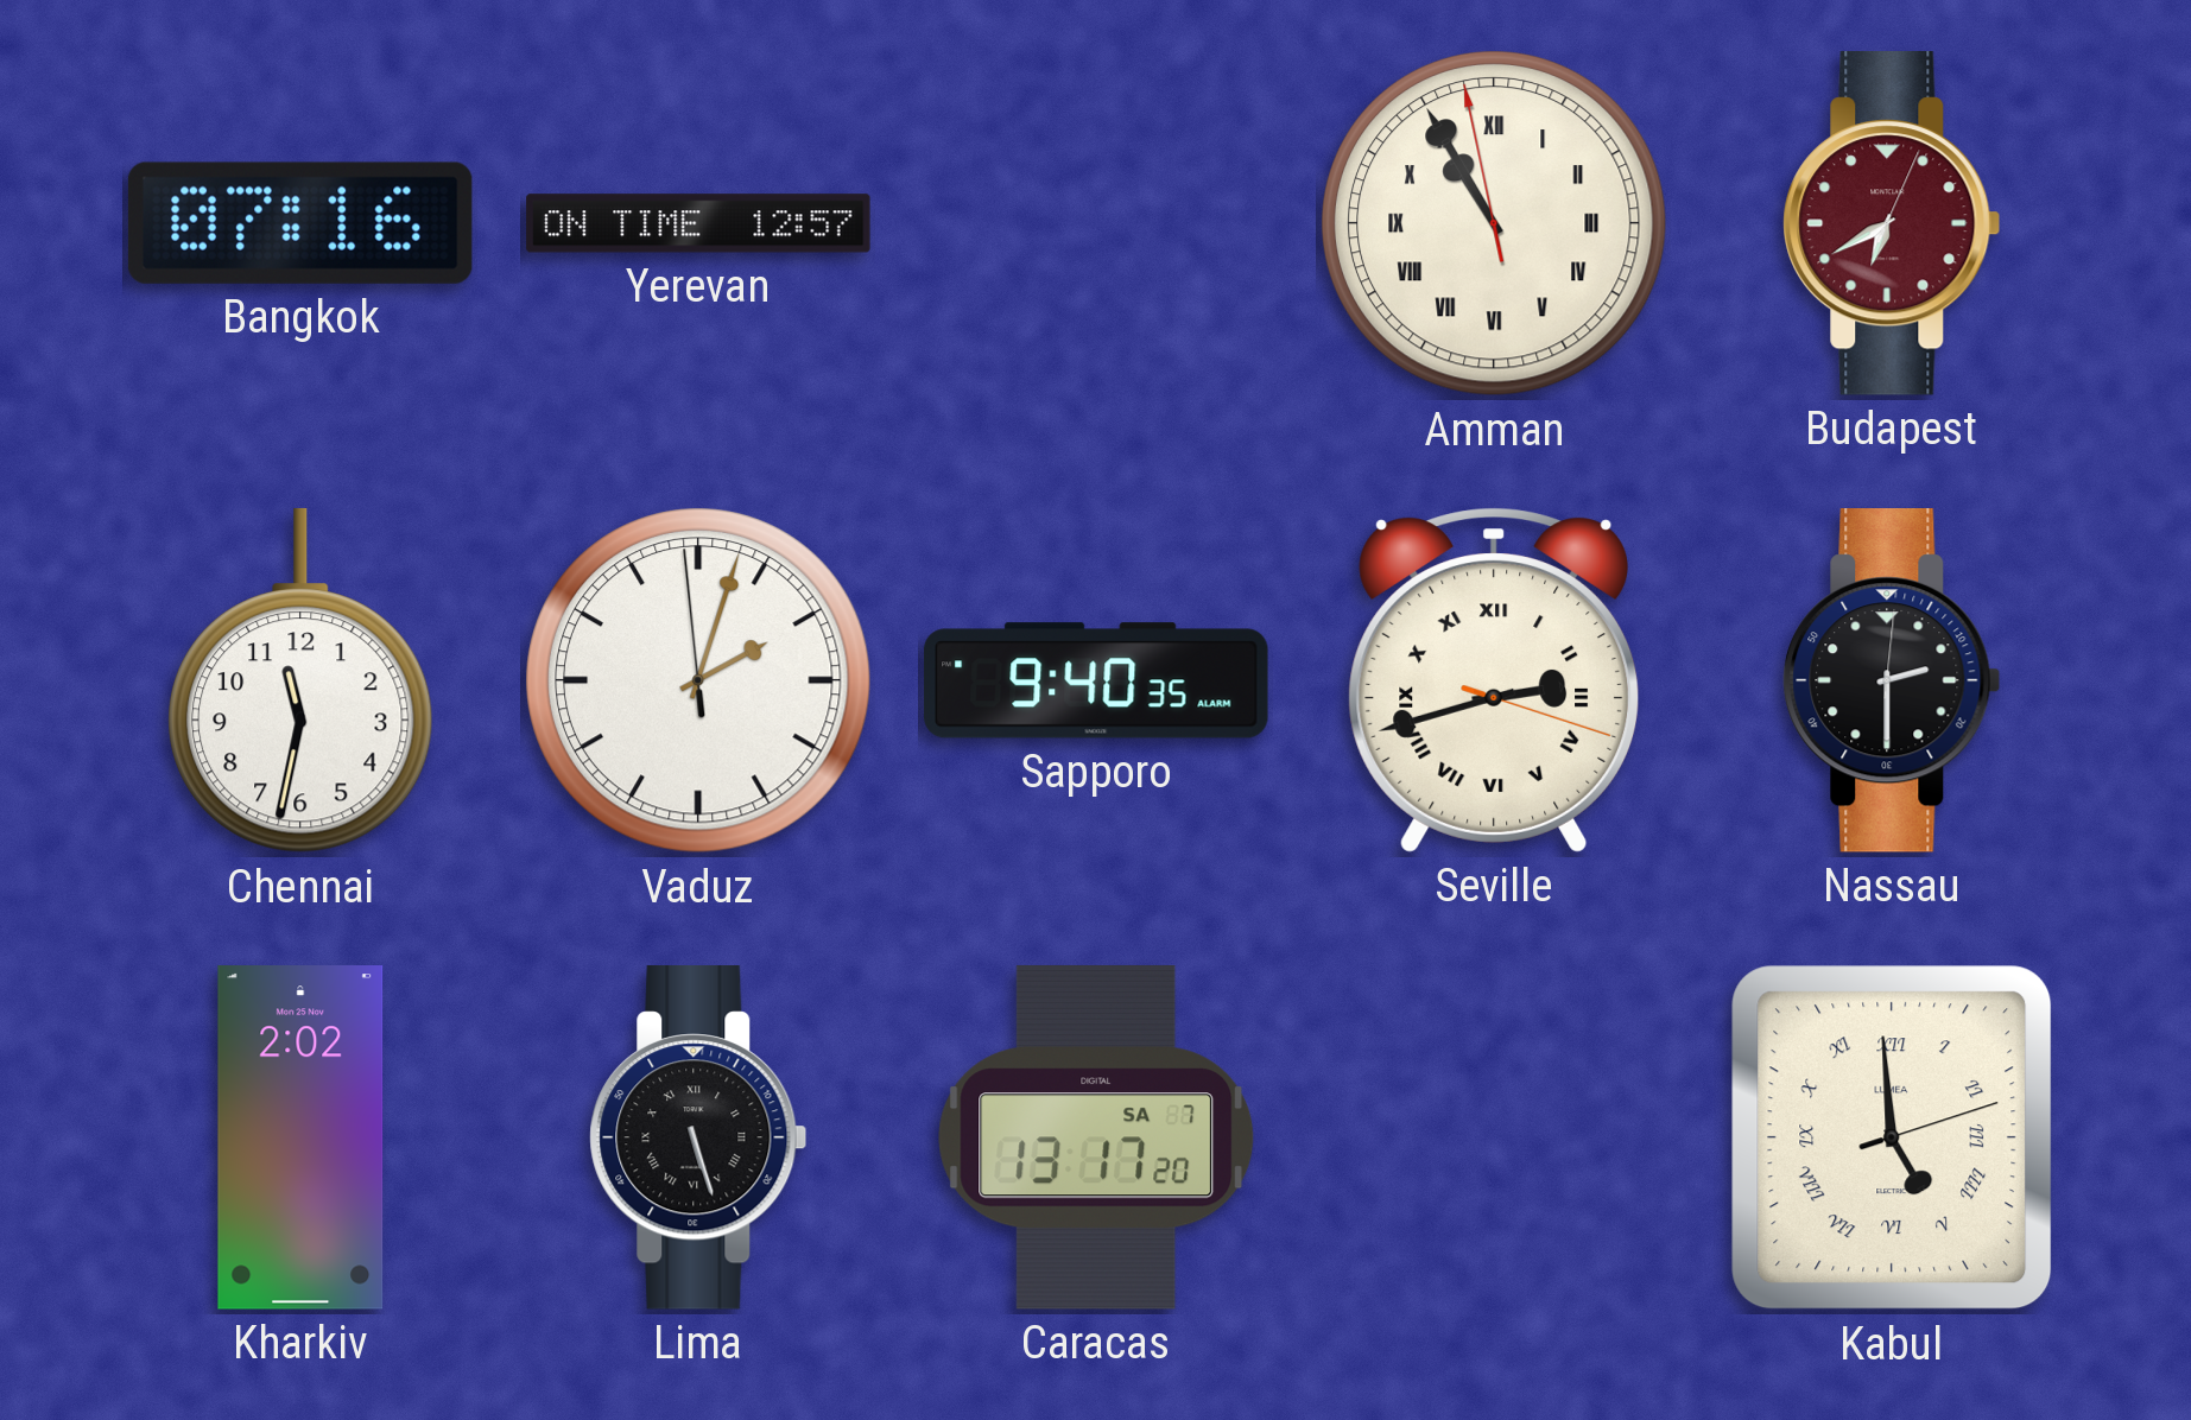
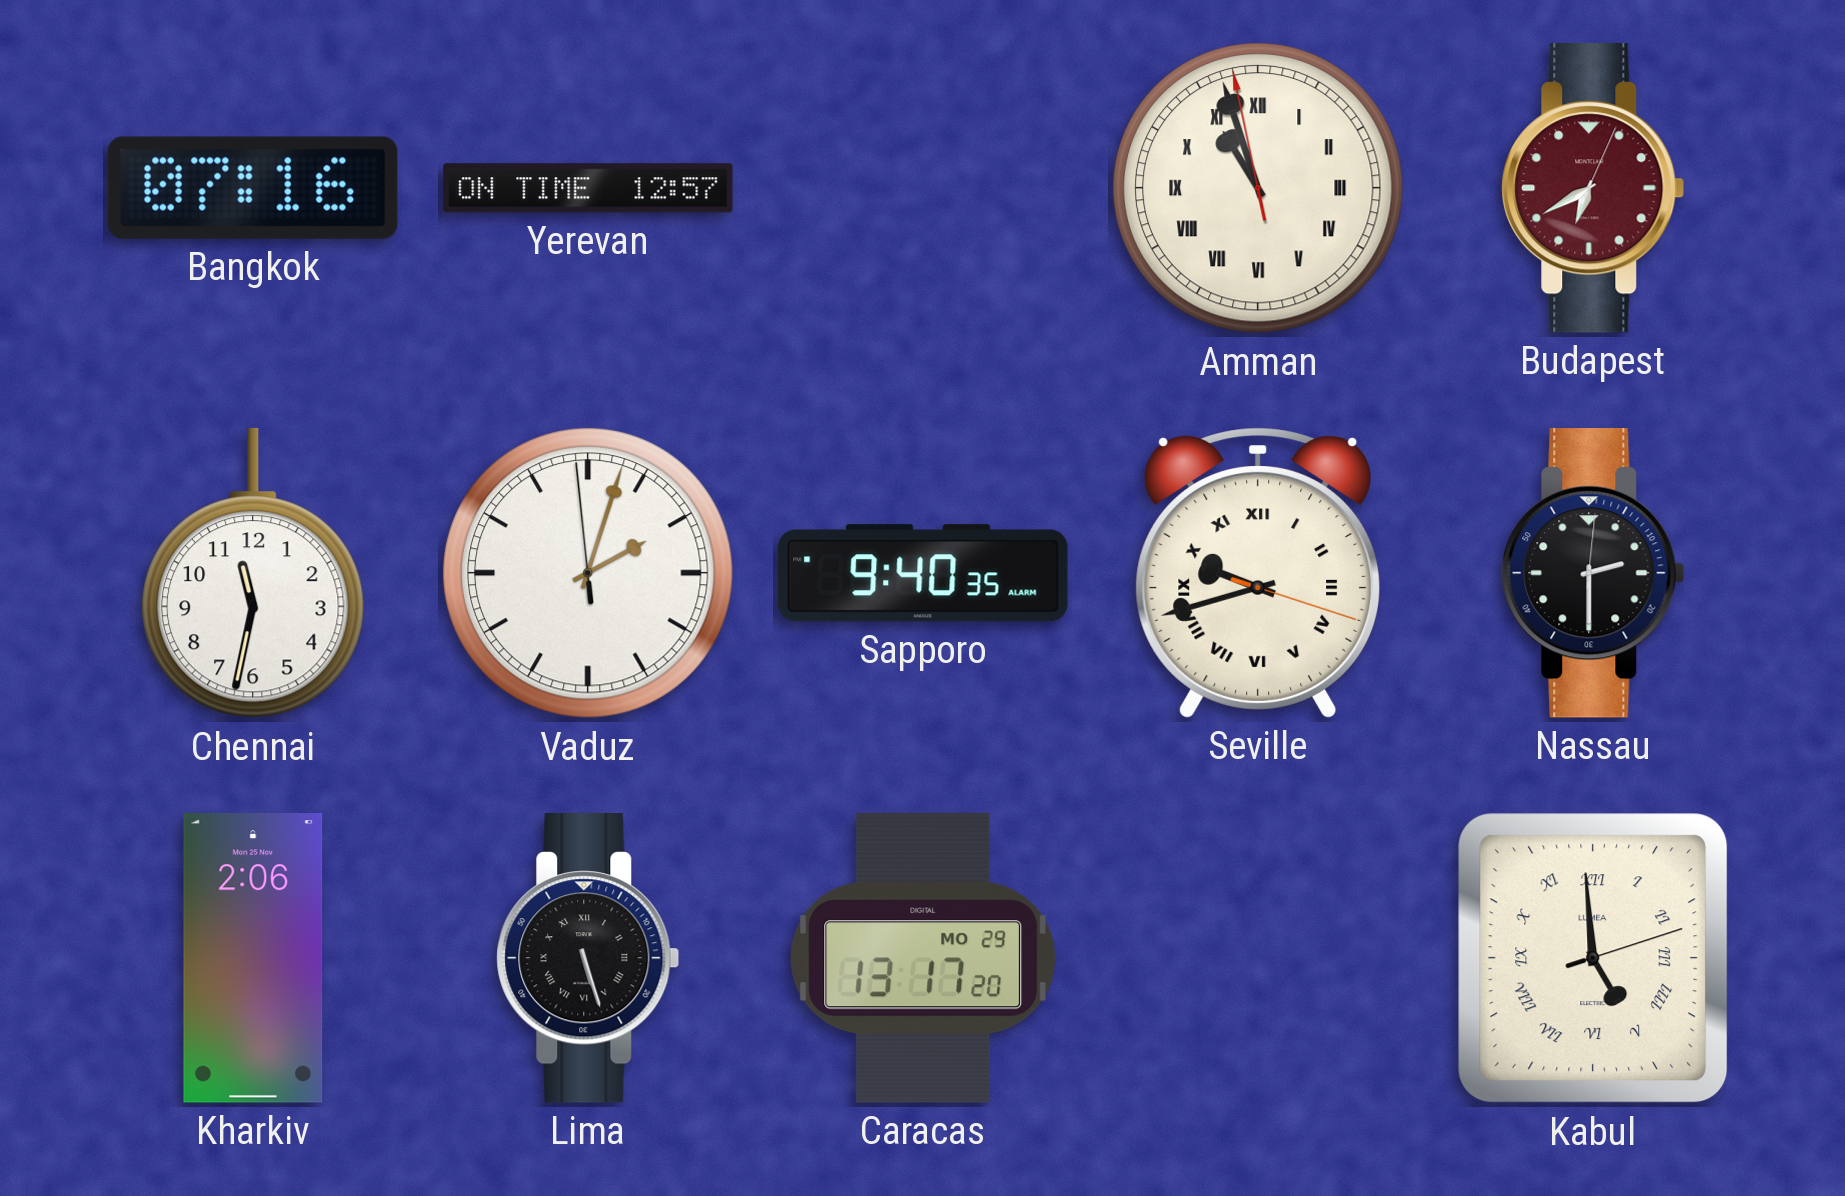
Amman: 10:54 -> 10:56 (1258, 188)
Seville: 2:42 -> 9:42 (1258, 573)
Kharkiv: 2:02 -> 2:06 (253, 958)
Caracas date: SA 7 -> MO 29 (923, 958)
